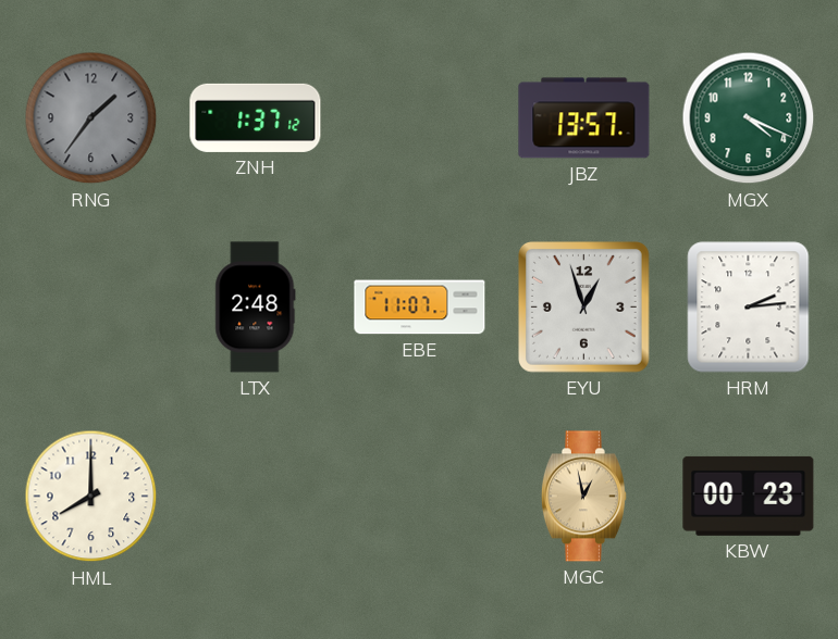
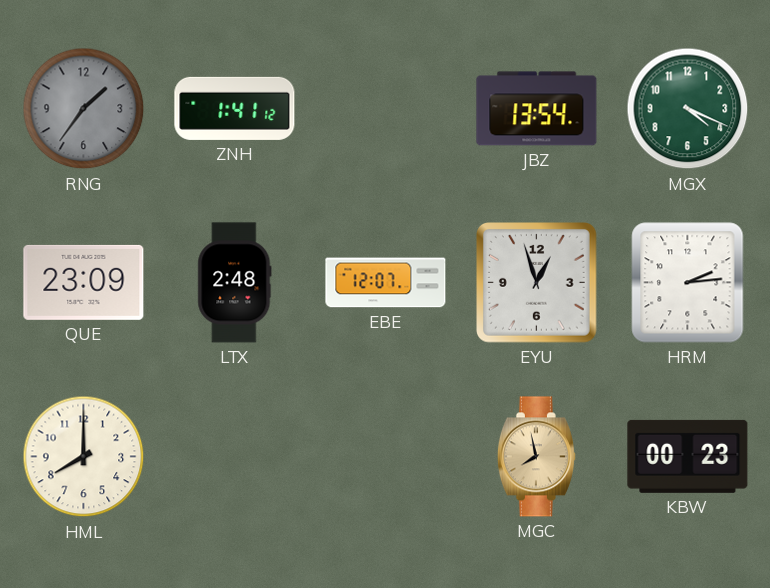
ZNH: 1:37 -> 1:41 (235, 108)
JBZ: 13:57 -> 13:54 (537, 109)
QUE: none -> 23:09 (84, 282)
EBE: 11:07 -> 12:07 (386, 283)
MGC: 12:58 -> 7:58 (536, 457)
